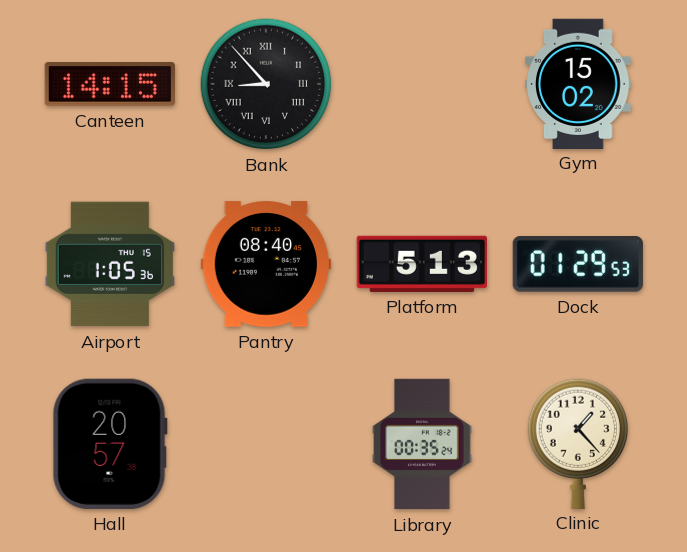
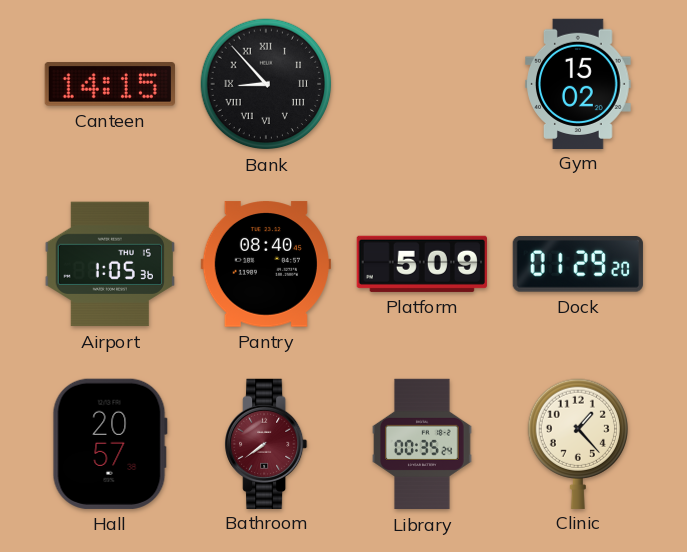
Platform: 5:13 -> 5:09 (422, 264)
Dock: 01:29:53 -> 01:29:20 (578, 265)
Bathroom: none -> 7:39 (266, 443)
